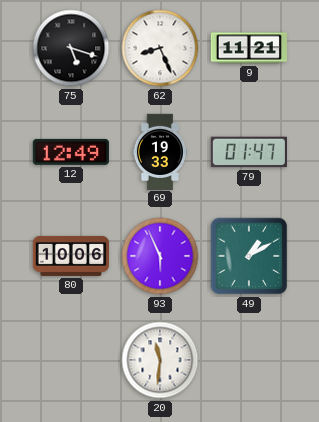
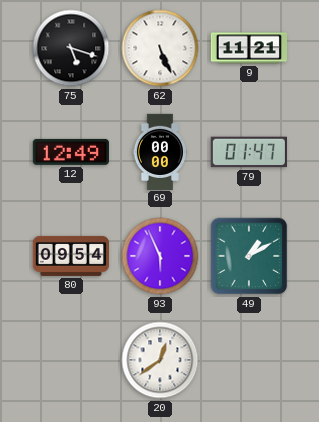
62: 8:26 -> 5:26 (160, 48)
69: 19:33 -> 00:00 (160, 151)
80: 10:06 -> 09:54 (70, 256)
20: 11:31 -> 12:39 (160, 360)
